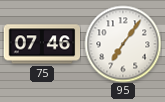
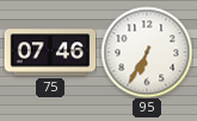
95: 7:06 -> 6:35 (147, 52)
